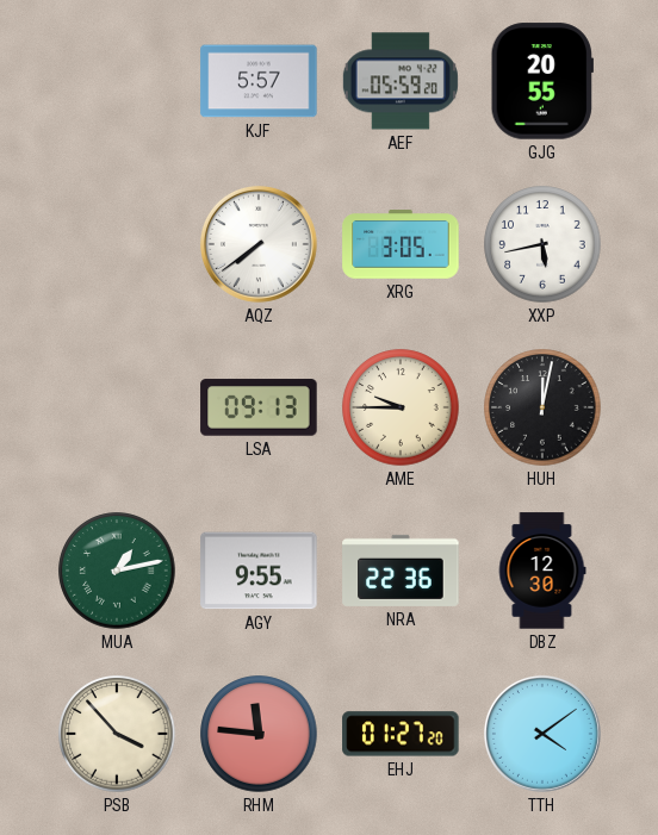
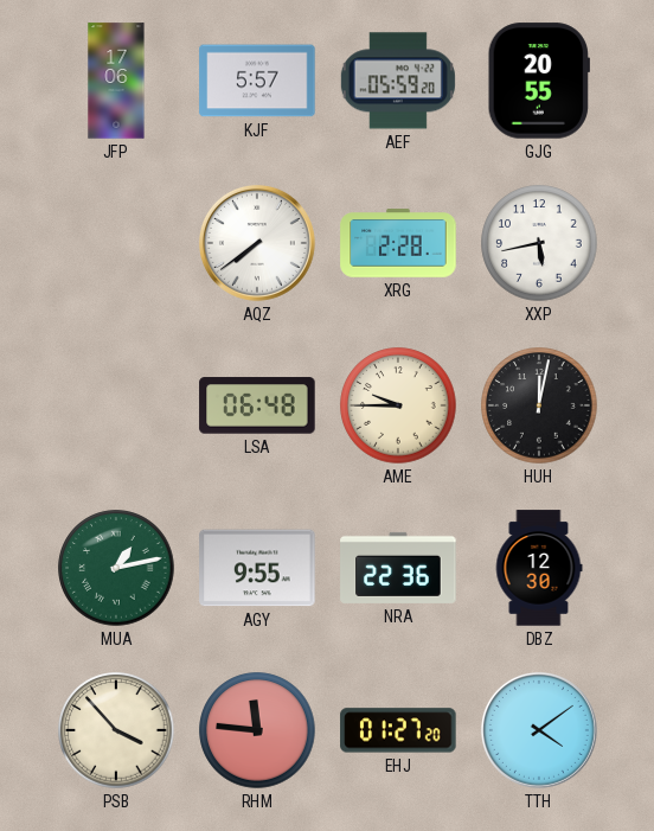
JFP: none -> 17:06 (116, 81)
XRG: 3:05 -> 2:28 (398, 243)
LSA: 09:13 -> 06:48 (257, 405)
